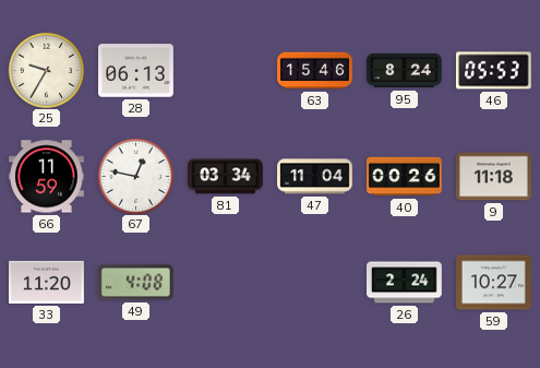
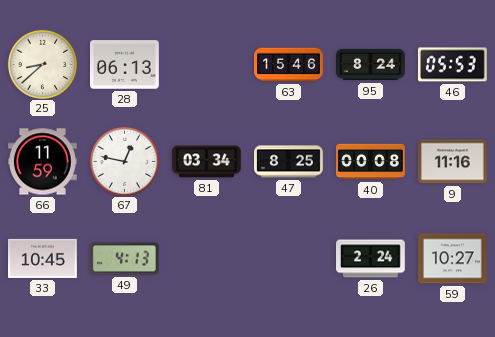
25: 9:35 -> 8:38 (42, 64)
47: 11:04 -> 8:25 (289, 162)
40: 00:26 -> 00:08 (371, 162)
9: 11:18 -> 11:16 (453, 162)
33: 11:20 -> 10:45 (43, 258)
49: 4:08 -> 4:13 (124, 259)
